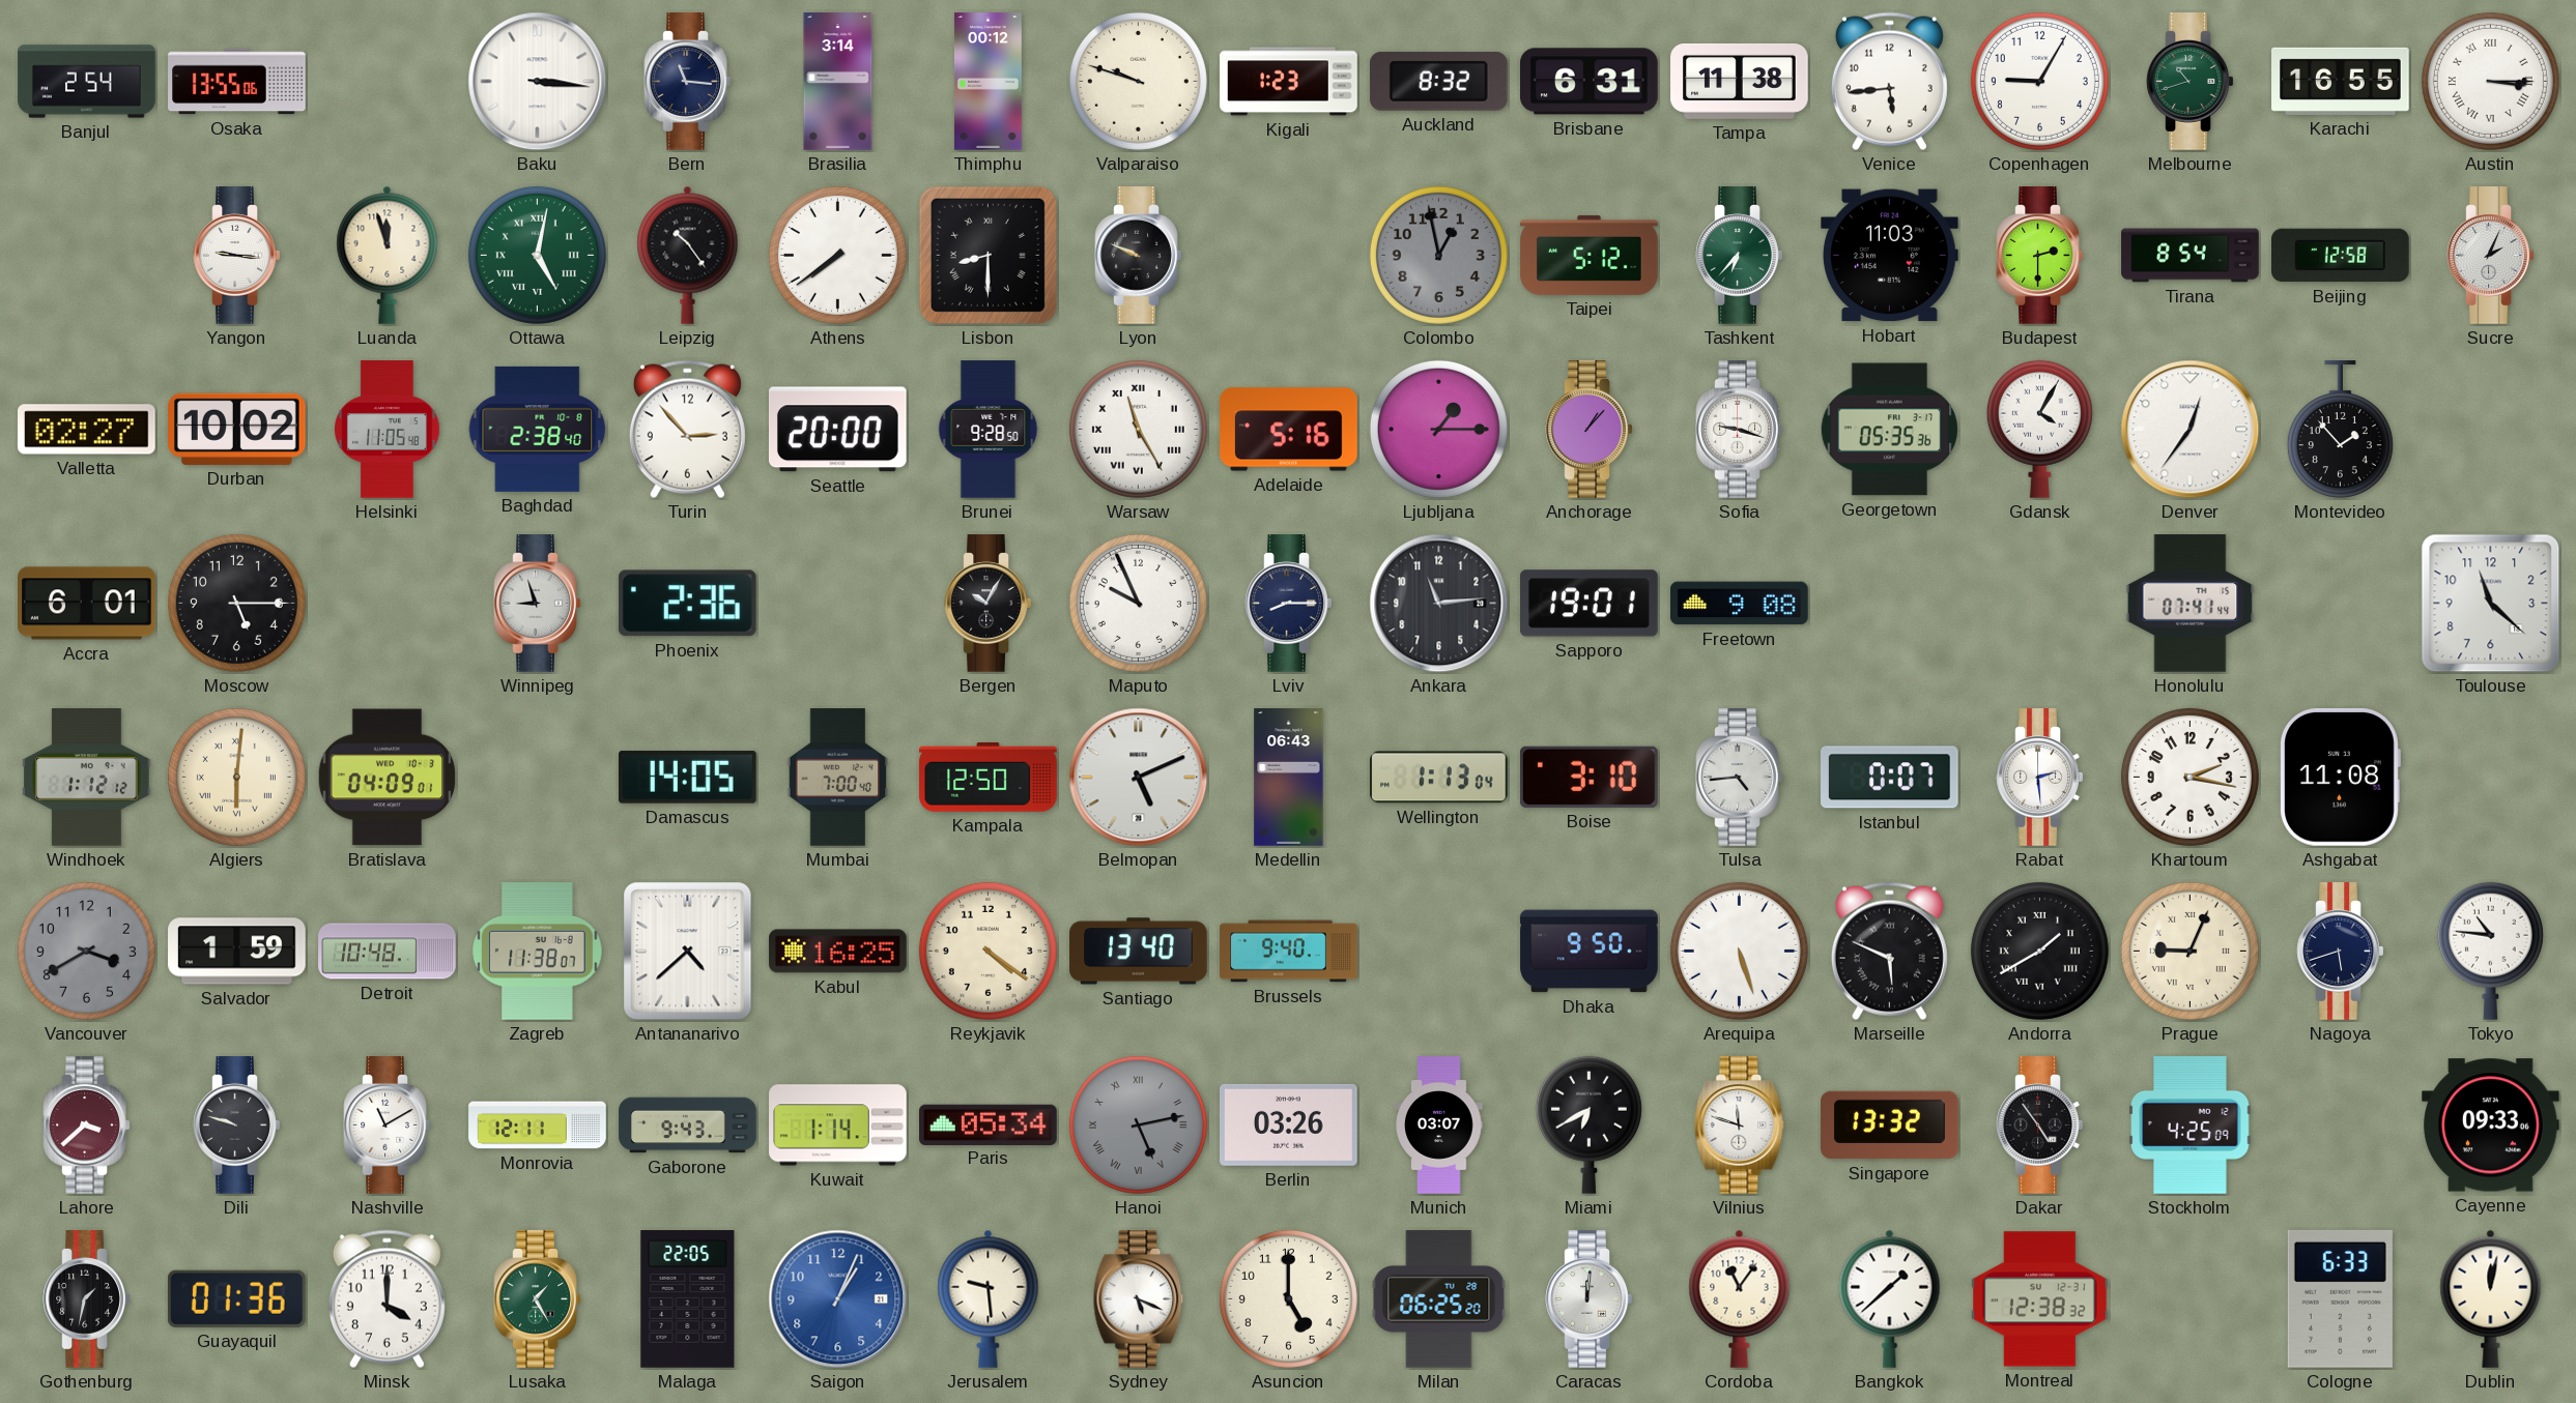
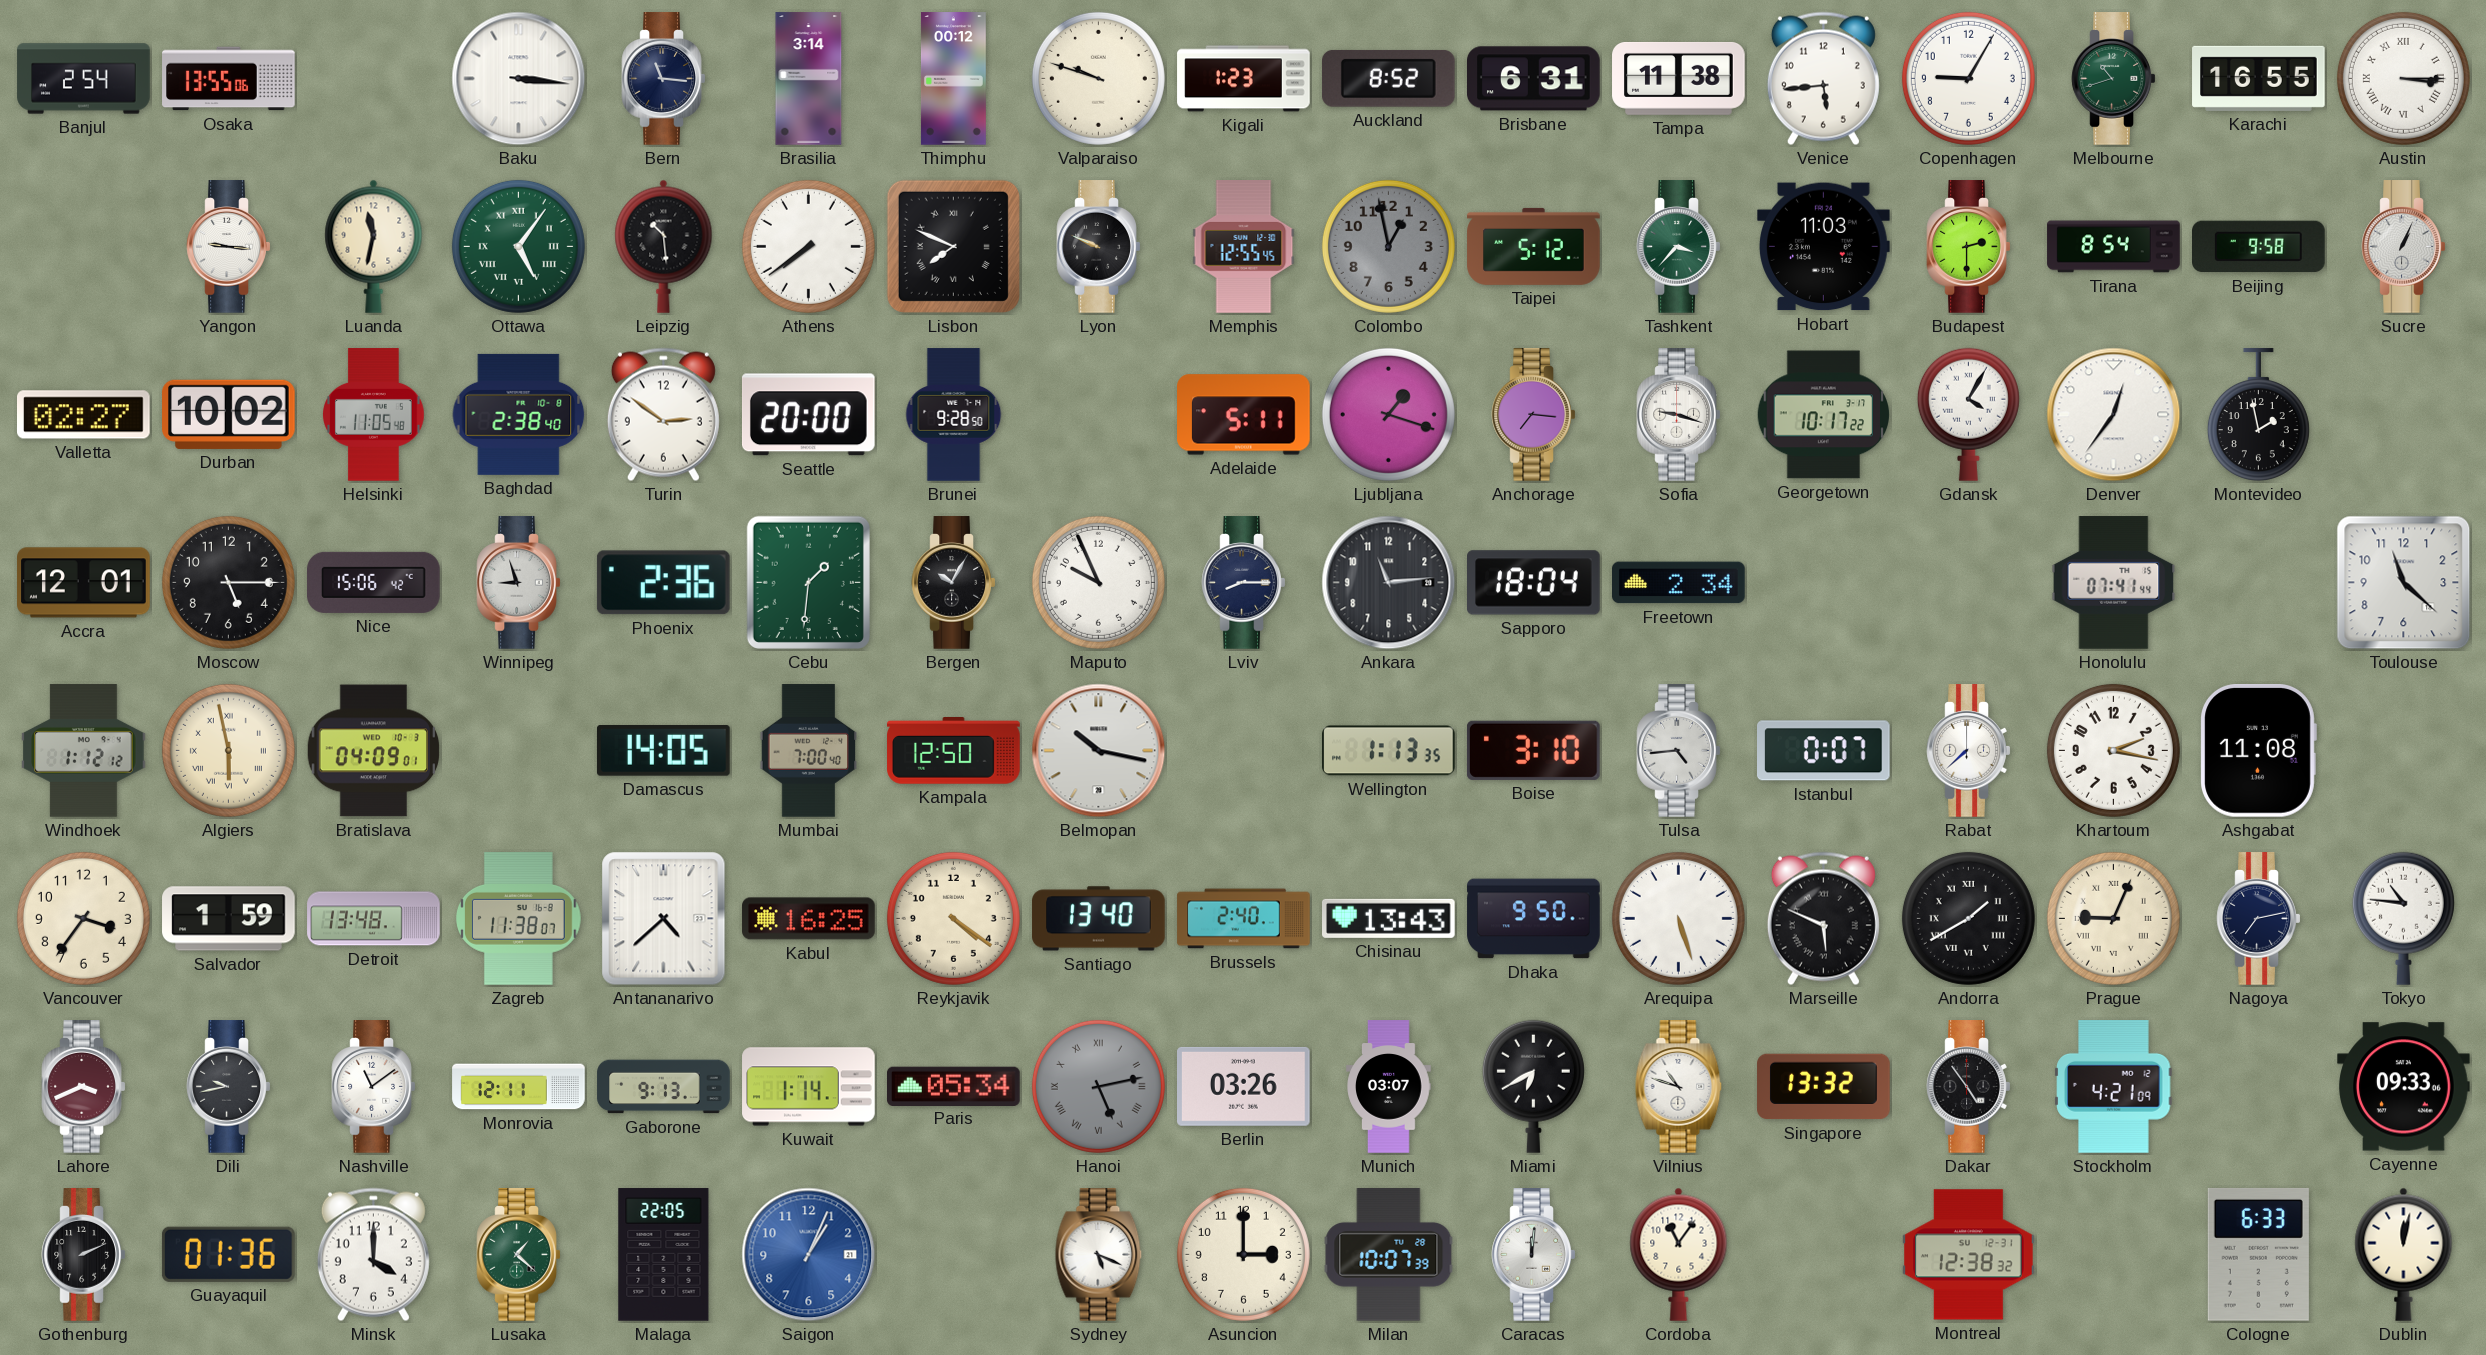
Auckland: 8:32 -> 8:52 (1388, 78)
Luanda: 11:57 -> 11:32 (374, 246)
Ottawa: 5:02 -> 5:06 (518, 246)
Leipzig: 10:24 -> 10:29 (664, 246)
Lisbon: 8:30 -> 7:49 (953, 246)
Memphis: none -> 12:55 (1244, 247)
Tashkent: 6:37 -> 3:37 (1679, 247)
Beijing: 12:58 -> 9:58 (2259, 247)
Sucre: 2:04 -> 1:04 (2404, 247)
Turin: 2:53 -> 2:51 (663, 415)
Warsaw: 11:25 -> none (1138, 429)
Adelaide: 5:16 -> 5:11 (1244, 415)
Ljubljana: 1:15 -> 1:18 (1388, 414)
Anchorage: 1:07 -> 7:16 (1534, 415)
Georgetown: 05:35 -> 10:17 (1824, 415)
Montevideo: 1:53 -> 1:58 (2258, 415)
Accra: 6:01 -> 12:01 (84, 583)
Nice: none -> 15:06 (374, 582)
Cebu: none -> 1:31 (808, 582)
Sapporo: 19:01 -> 18:04 (1534, 583)
Freetown: 9:08 -> 2:34 (1679, 583)
Algiers: 6:01 -> 5:58 (228, 750)
Belmopan: 5:11 -> 10:17 (1099, 751)
Medellin: 06:43 -> none (1289, 778)
Wellington: 1:13:04 -> 1:13:35 (1389, 751)
Rabat: 2:29 -> 7:38 (1969, 751)
Vancouver: 3:40 -> 3:36 (83, 918)
Vancouver dial: grey -> cream (83, 918)
Detroit: 10:48 -> 13:48 (374, 919)
Brussels: 9:40 -> 2:40 (1244, 919)
Chisinau: none -> 13:43 (1389, 918)
Nagoya: 5:42 -> 7:13 (2259, 919)
Lahore: 3:38 -> 3:41 (84, 1087)
Dili: 9:48 -> 9:43 (229, 1087)
Nashville: 11:10 -> 11:09 (374, 1087)
Gaborone: 9:43 -> 9:13 (664, 1087)
Vilnius: 11:48 -> 10:48 (1679, 1087)
Stockholm: 4:25 -> 4:21 (2114, 1087)
Gothenburg: 1:32 -> 2:11 (84, 1255)
Lusaka: 1:25 -> 1:22 (519, 1255)
Jerusalem: 9:29 -> none (989, 1298)
Asuncion: 5:00 -> 3:00 (1243, 1254)
Milan: 06:25 -> 10:07 (1389, 1255)
Bangkok: 1:38 -> none (1890, 1298)
